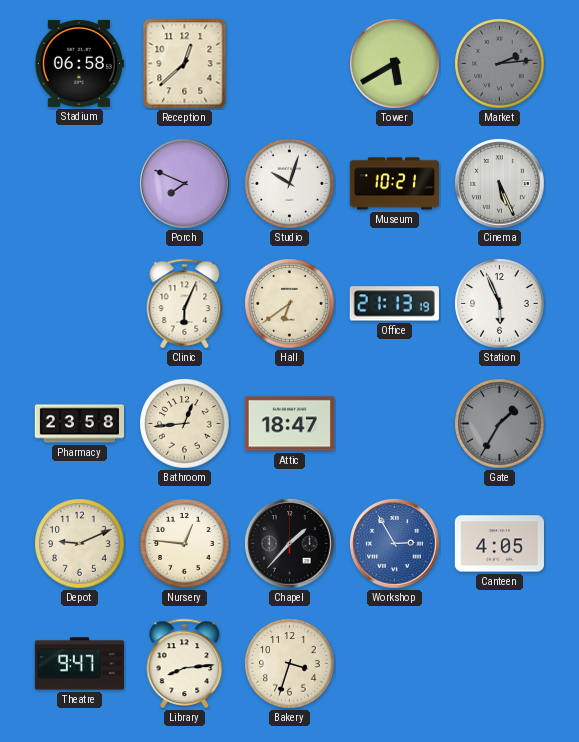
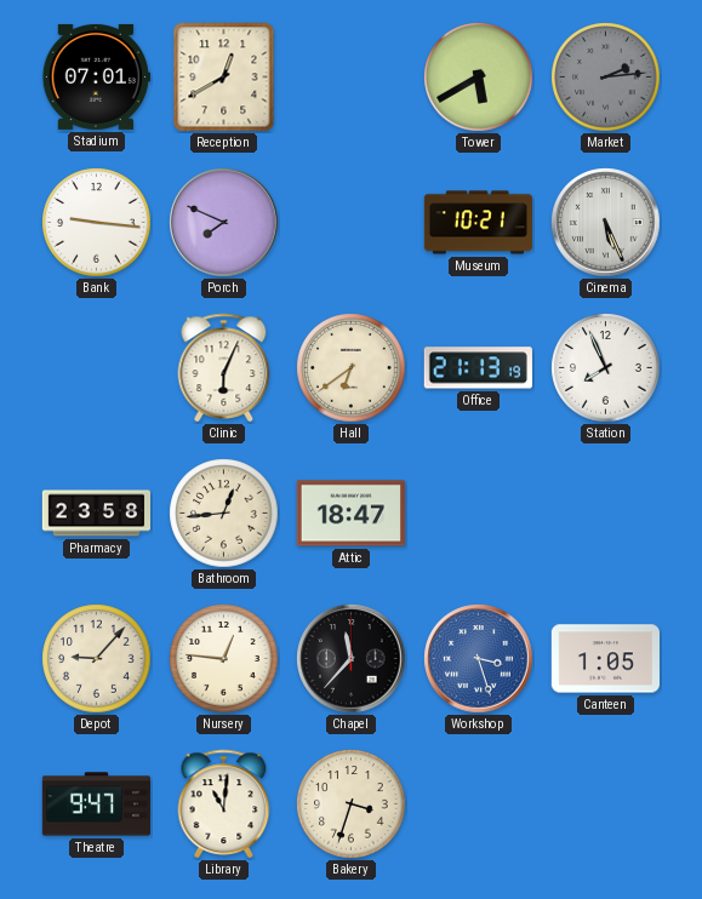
Stadium: 06:58 -> 07:01 (96, 76)
Reception: 12:38 -> 12:40 (224, 78)
Bank: none -> 9:16 (97, 223)
Studio: 10:03 -> none (290, 184)
Station: 5:56 -> 7:56 (606, 368)
Gate: 1:35 -> none (500, 424)
Depot: 9:11 -> 9:07 (97, 659)
Chapel: 1:37 -> 11:37 (352, 659)
Workshop: 2:55 -> 3:27 (479, 659)
Canteen: 4:05 -> 1:05 (605, 659)
Library: 8:14 -> 11:01 (224, 803)
